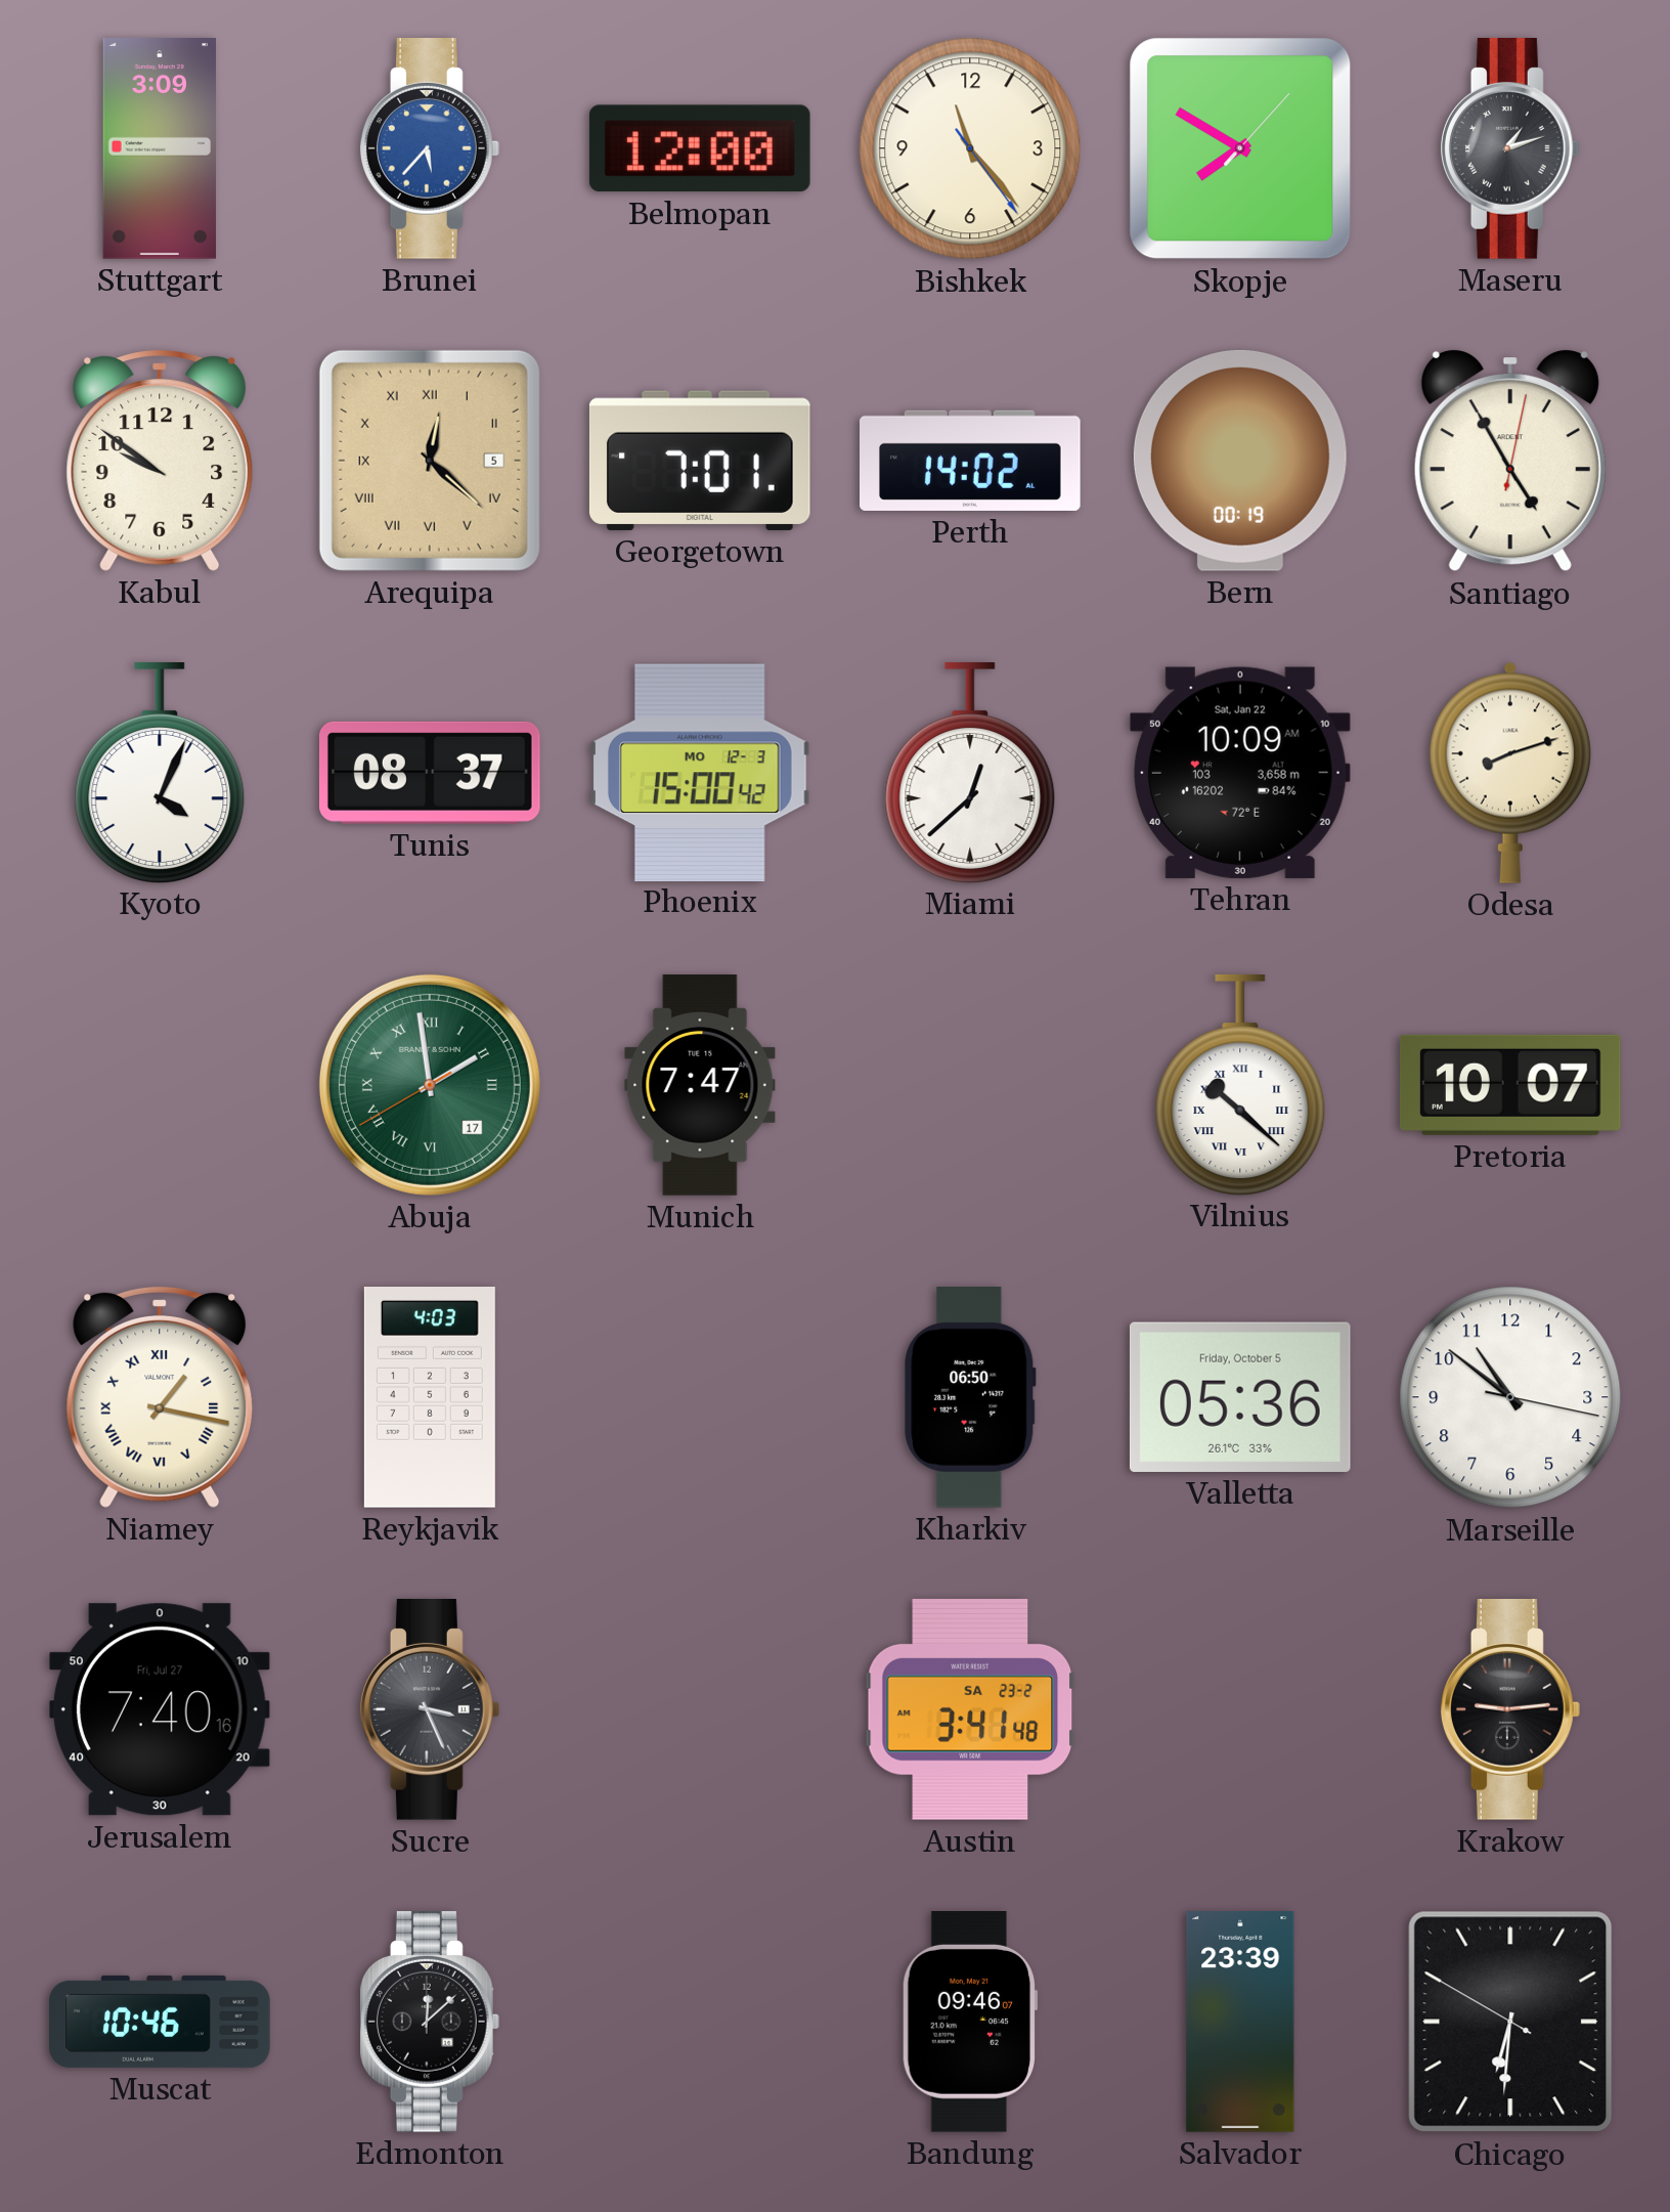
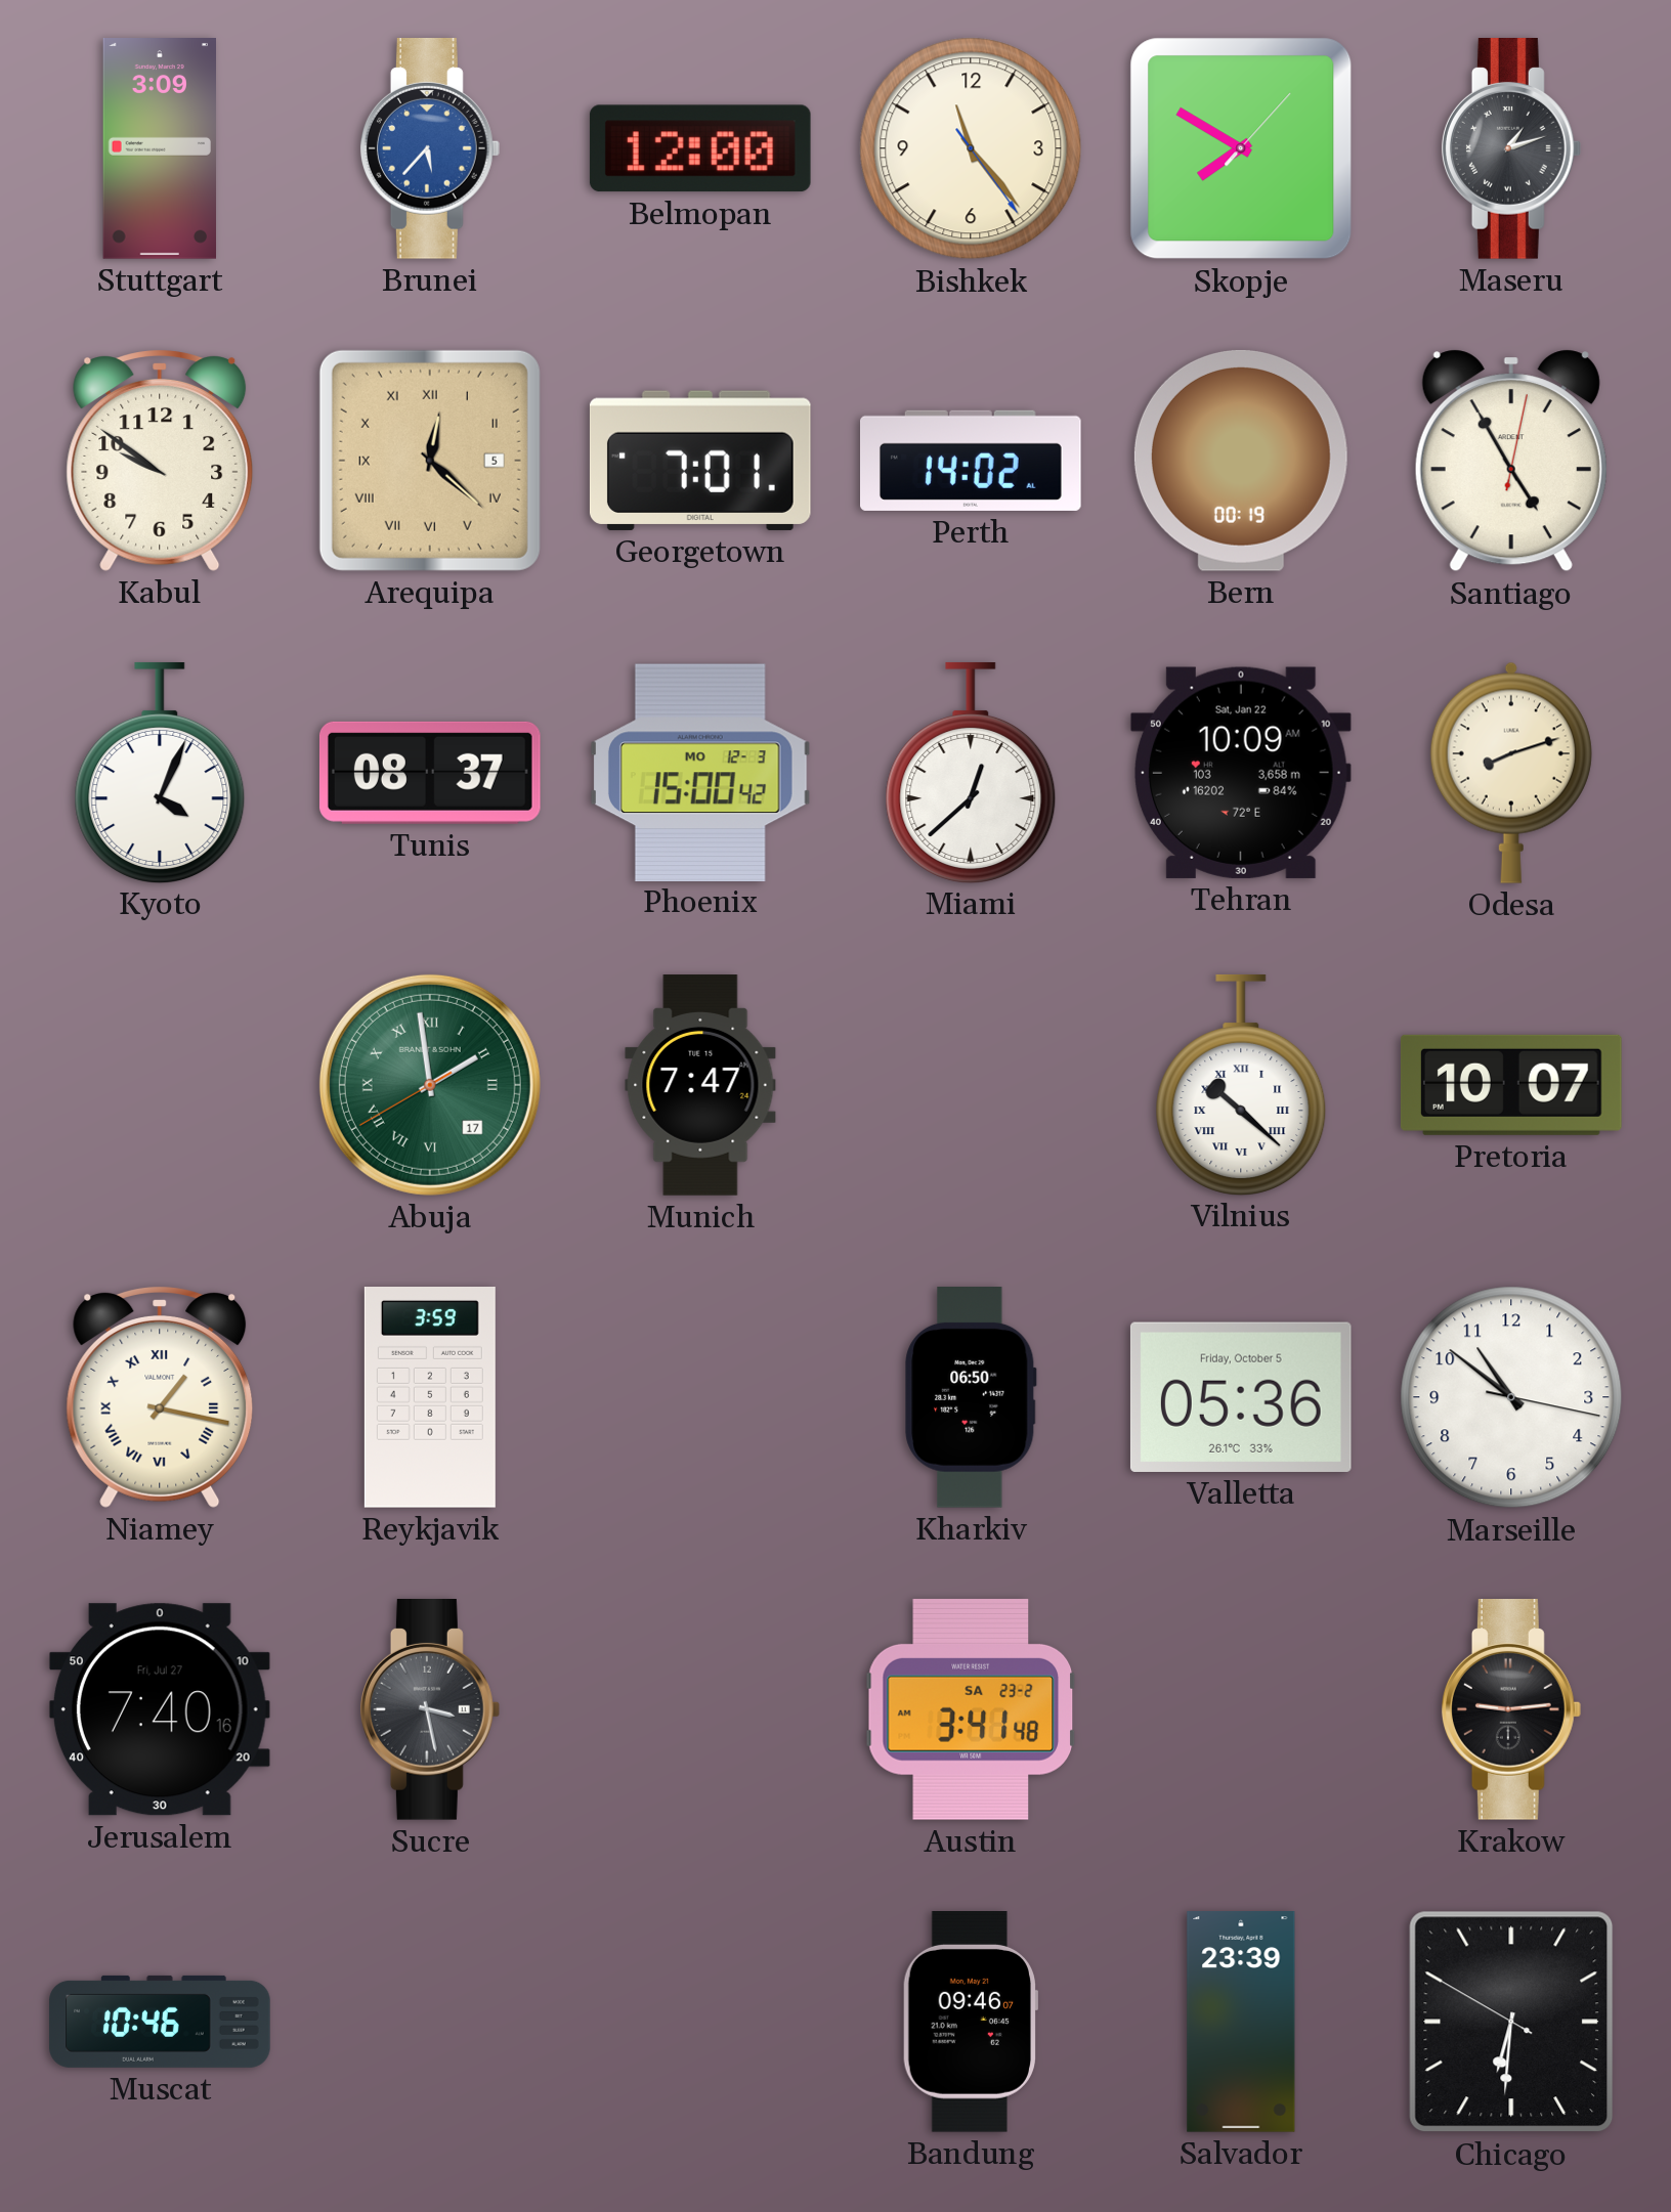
Reykjavik: 4:03 -> 3:59 (430, 1398)
Sucre: 3:26 -> 3:28 (430, 1710)
Edmonton: 12:08 -> none (430, 2023)
